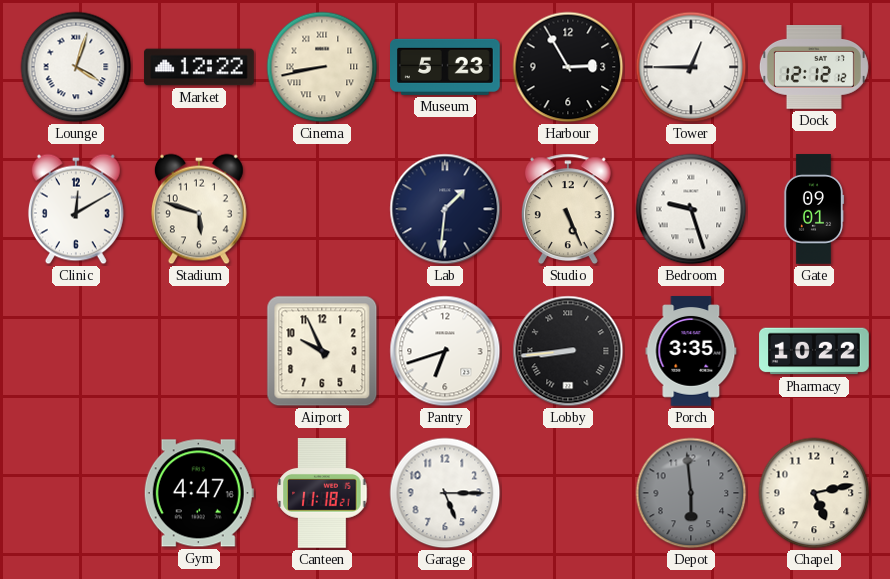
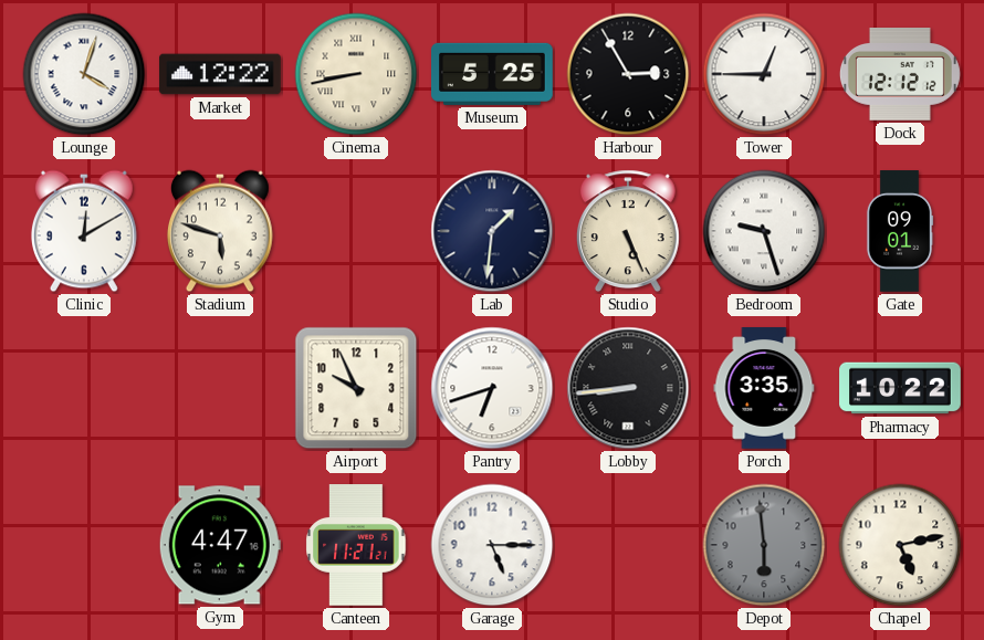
Museum: 5:23 -> 5:25 (493, 74)
Canteen: 11:18 -> 11:21 (356, 546)
